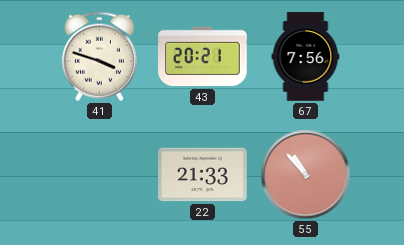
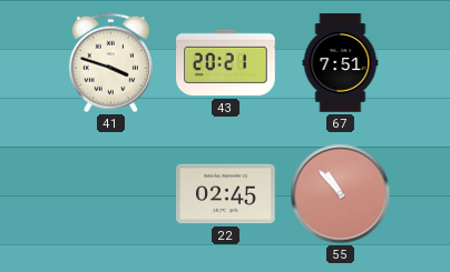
67: 7:56 -> 7:51 (341, 63)
22: 21:33 -> 02:45 (226, 194)
